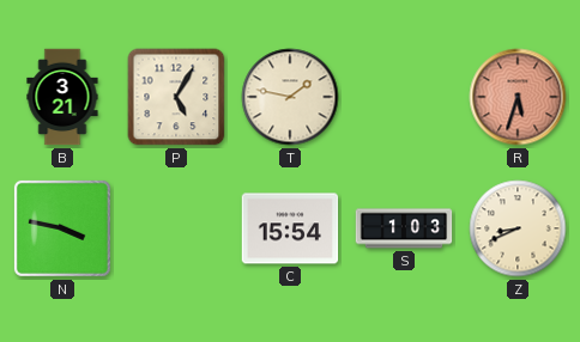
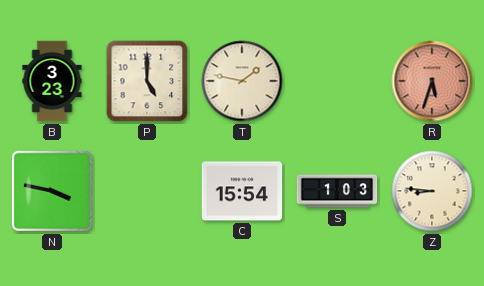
B: 3:21 -> 3:23 (52, 81)
P: 5:05 -> 5:00 (147, 81)
Z: 8:41 -> 8:46 (432, 191)
